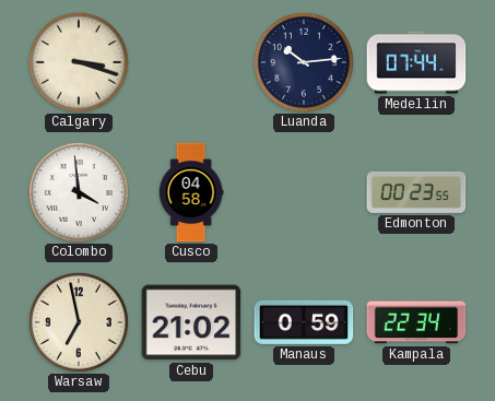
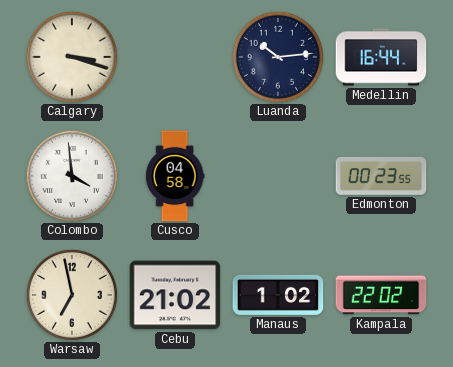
Medellin: 07:44 -> 16:44 (381, 57)
Manaus: 0:59 -> 1:02 (278, 295)
Kampala: 22:34 -> 22:02 (381, 295)
